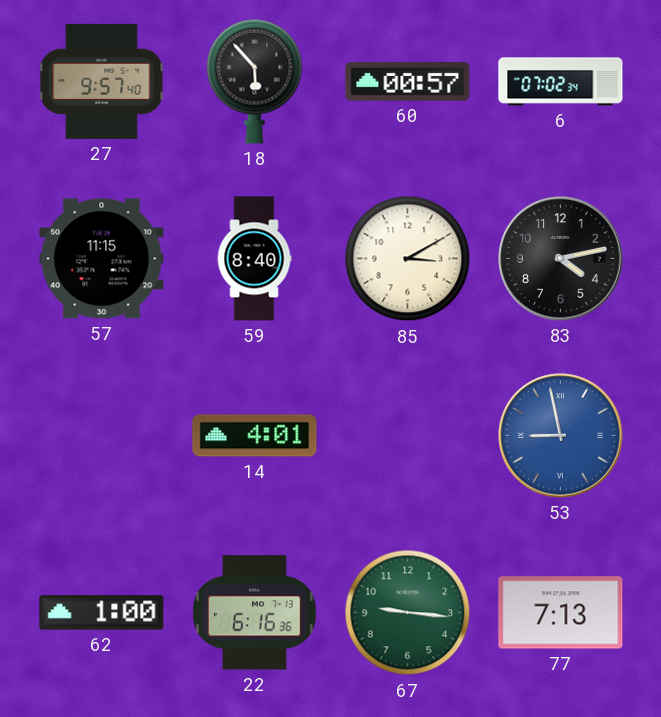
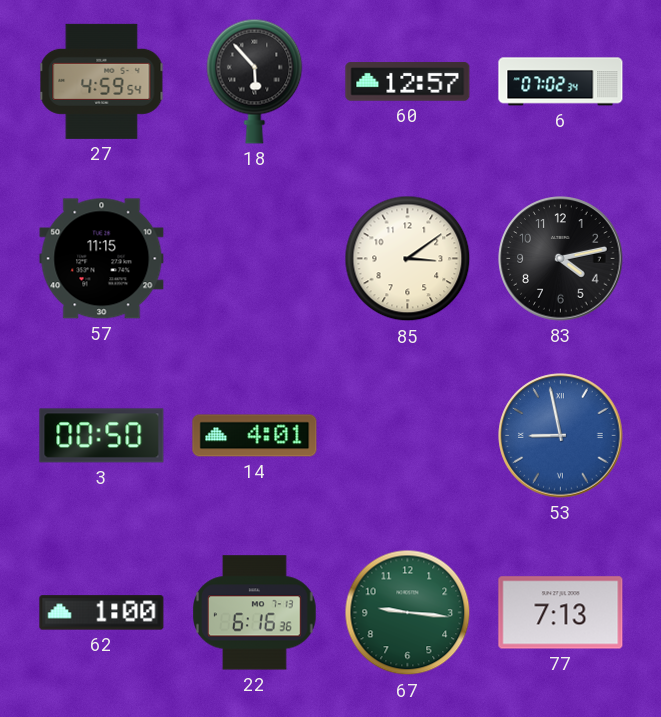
27: 9:57 -> 4:59 (102, 81)
60: 00:57 -> 12:57 (408, 82)
59: 8:40 -> none (254, 259)
85: 3:10 -> 3:09 (408, 259)
3: none -> 00:50 (102, 436)
